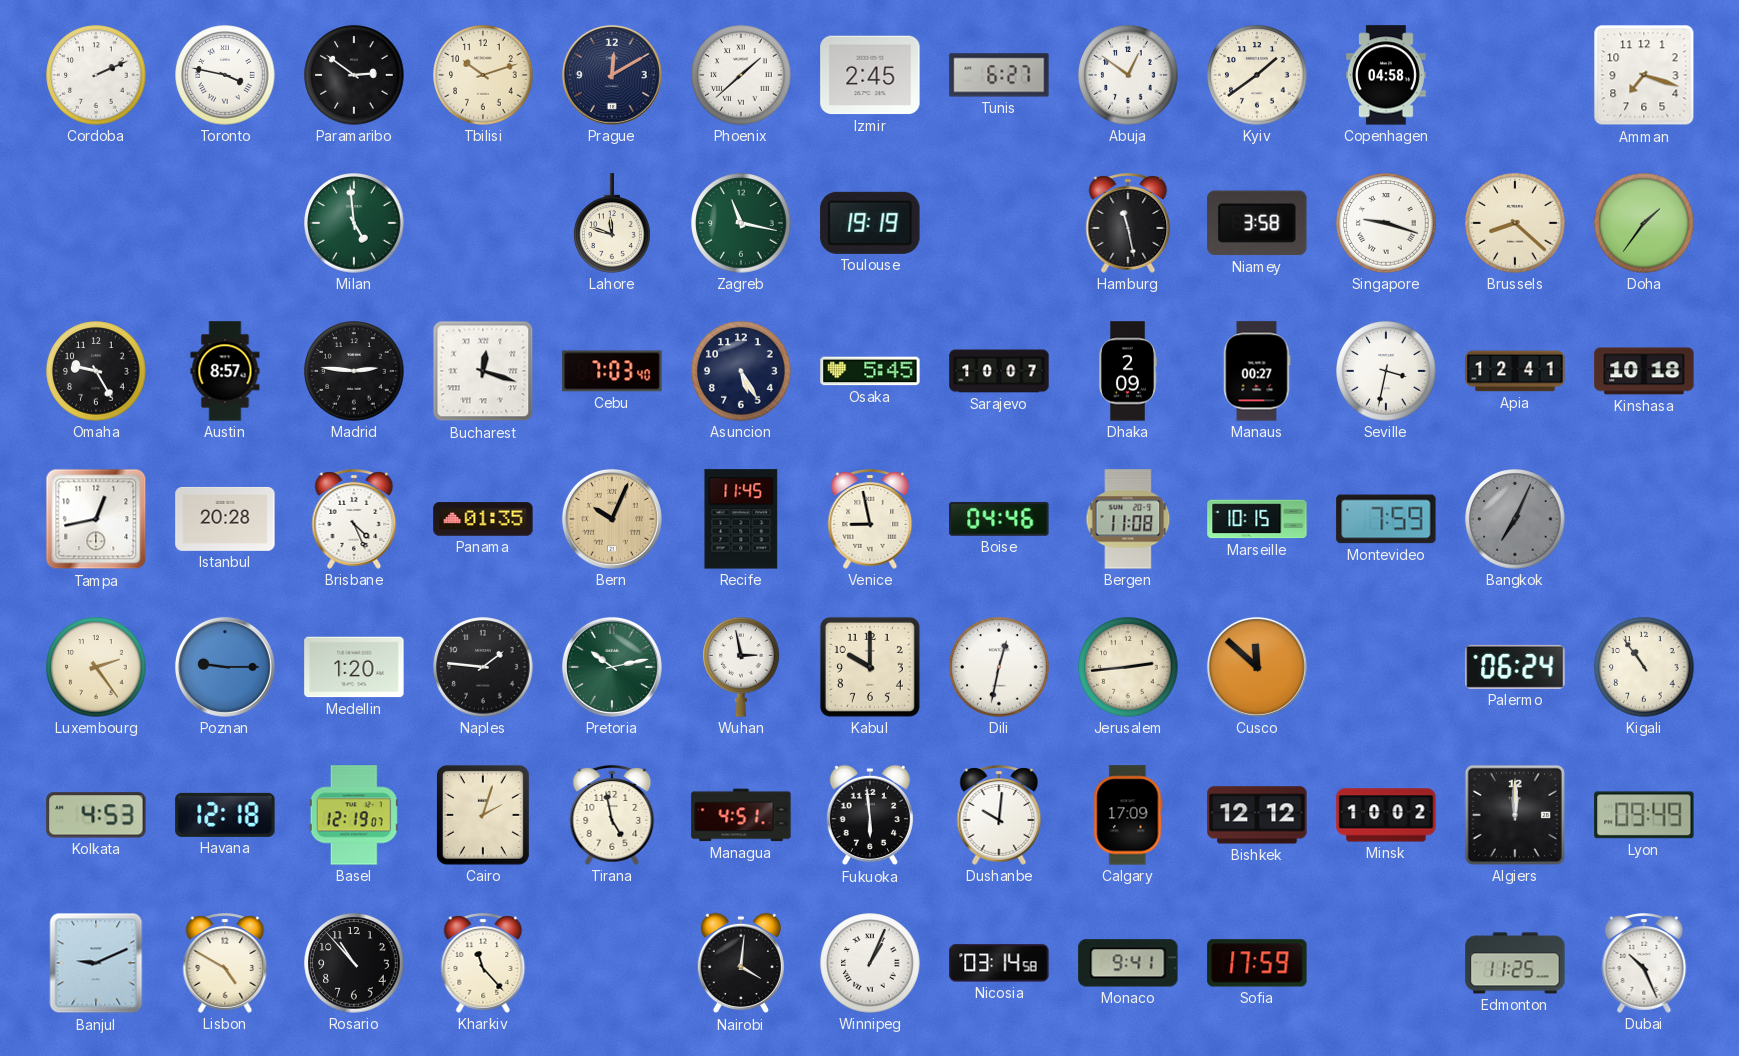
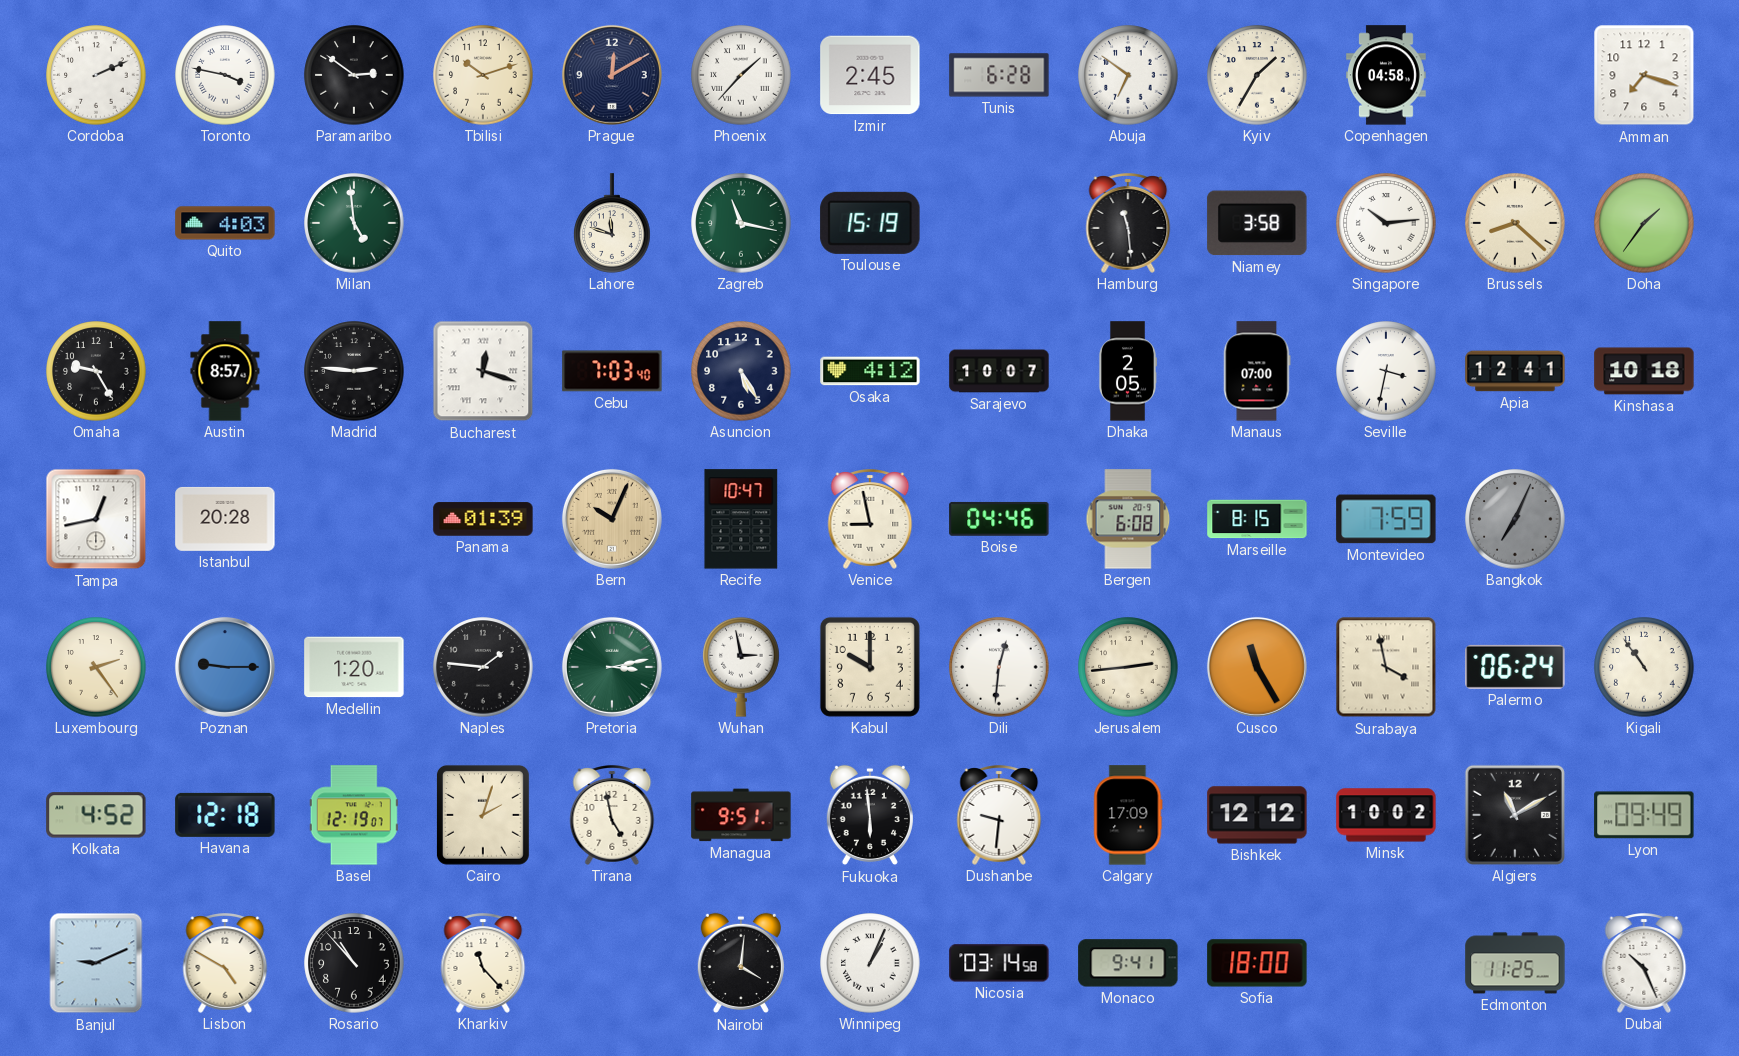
Phoenix: 1:38 -> 1:37 (741, 75)
Tunis: 6:27 -> 6:28 (999, 75)
Abuja: 12:51 -> 6:51 (1128, 75)
Kyiv: 1:39 -> 1:35 (1257, 75)
Quito: none -> 4:03 (225, 223)
Toulouse: 19:19 -> 15:19 (870, 223)
Hamburg: 11:28 -> 11:29 (1128, 223)
Singapore: 9:18 -> 10:14 (1386, 223)
Osaka: 5:45 -> 4:12 (870, 371)
Dhaka: 2:09 -> 2:05 (1127, 371)
Manaus: 00:27 -> 07:00 (1257, 371)
Brisbane: 4:26 -> none (354, 519)
Panama: 01:35 -> 01:39 (483, 519)
Recife: 11:45 -> 10:47 (741, 519)
Bergen: 11:08 -> 6:08 (1128, 519)
Marseille: 10:15 -> 8:15 (1257, 519)
Pretoria: 10:13 -> 3:13 (612, 667)
Dili: 12:32 -> 12:31 (999, 667)
Cusco: 11:52 -> 11:25 (1257, 667)
Surabaya: none -> 3:58 (1386, 667)
Kolkata: 4:53 -> 4:52 (96, 815)
Managua: 4:51 -> 9:51 (741, 815)
Dushanbe: 10:01 -> 9:31 (999, 815)
Algiers: 12:00 -> 11:10 (1515, 815)
Sofia: 17:59 -> 18:00 (1257, 963)
